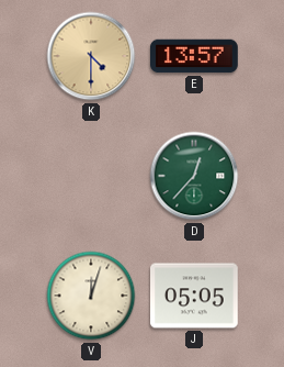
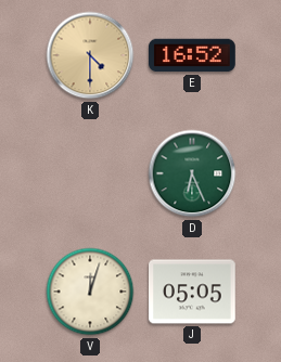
E: 13:57 -> 16:52 (192, 55)
D: 12:37 -> 6:26 (192, 173)
